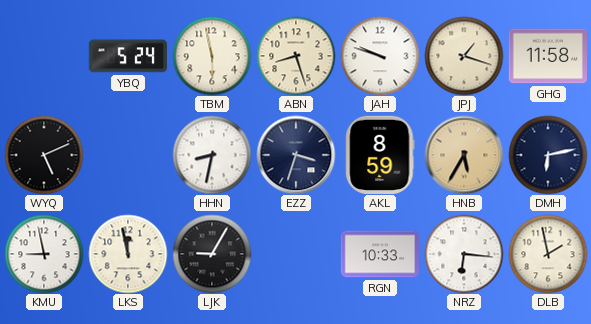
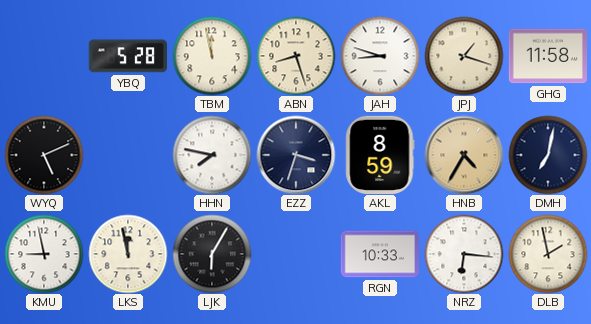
YBQ: 5:24 -> 5:28 (128, 56)
TBM: 5:58 -> 11:58 (212, 56)
JAH: 9:48 -> 8:48 (380, 56)
HHN: 8:32 -> 7:47 (212, 155)
HNB: 5:35 -> 4:35 (464, 155)
DMH: 6:13 -> 7:02 (548, 155)
LJK: 9:05 -> 6:05 (212, 254)
